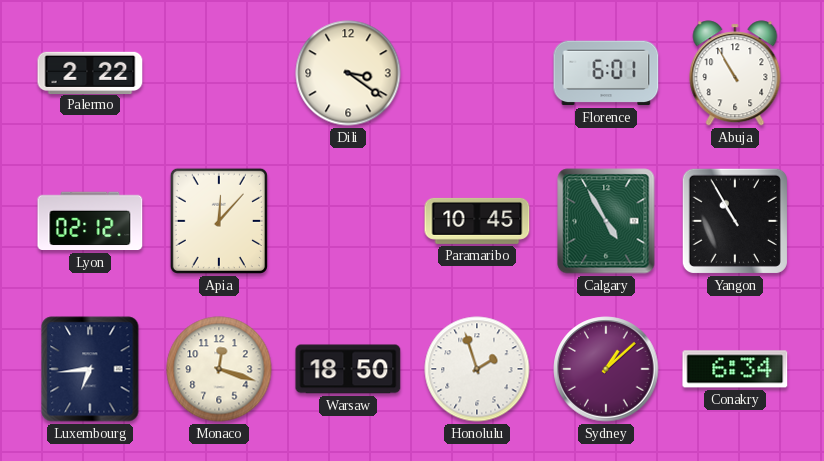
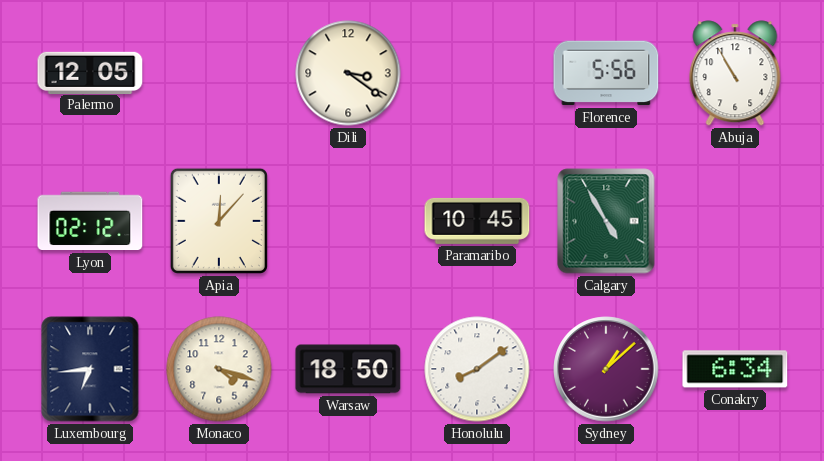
Palermo: 2:22 -> 12:05 (90, 72)
Florence: 6:01 -> 5:56 (606, 73)
Yangon: 10:55 -> none (735, 221)
Monaco: 12:18 -> 4:18 (219, 369)
Honolulu: 1:57 -> 8:09 (477, 369)
